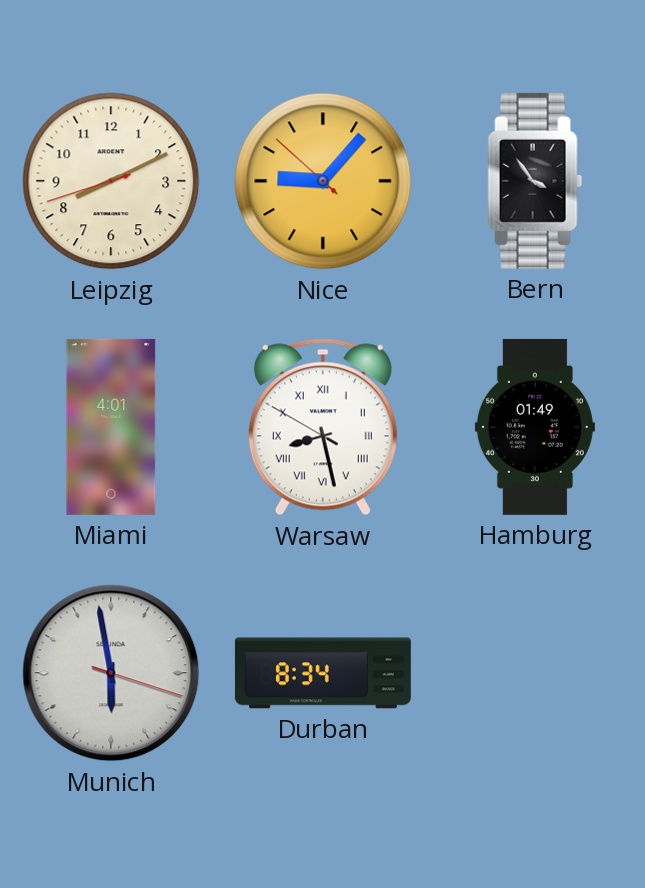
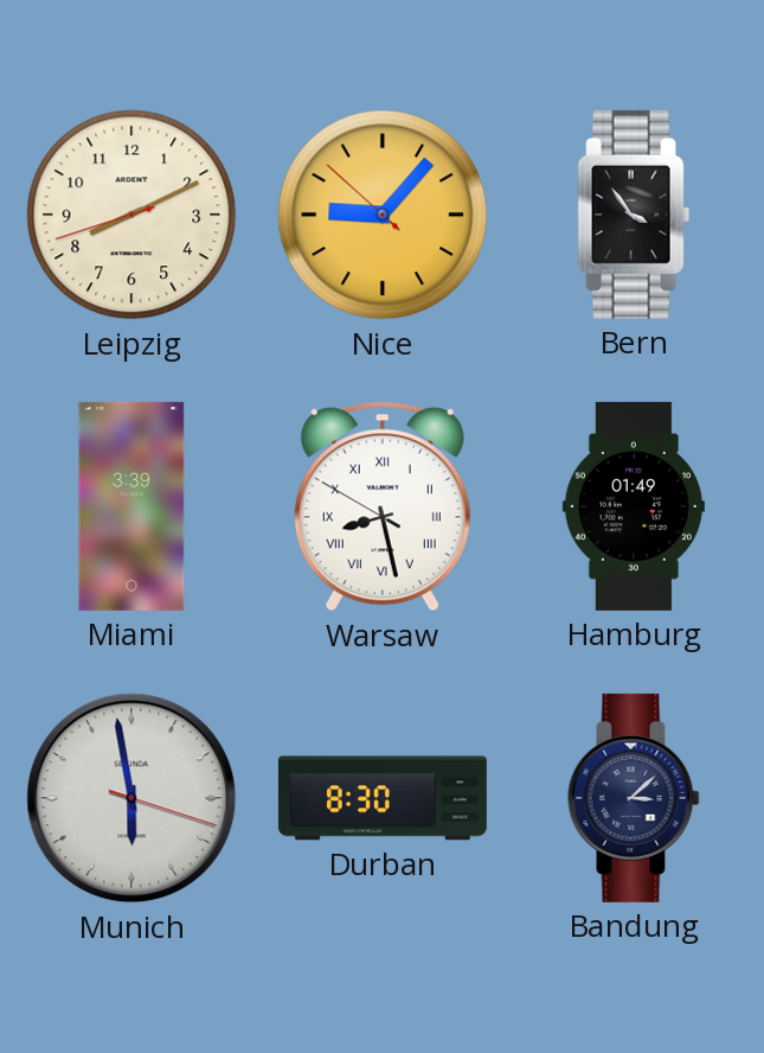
Miami: 4:01 -> 3:39 (131, 506)
Durban: 8:34 -> 8:30 (383, 798)
Bandung: none -> 3:08 (634, 798)
